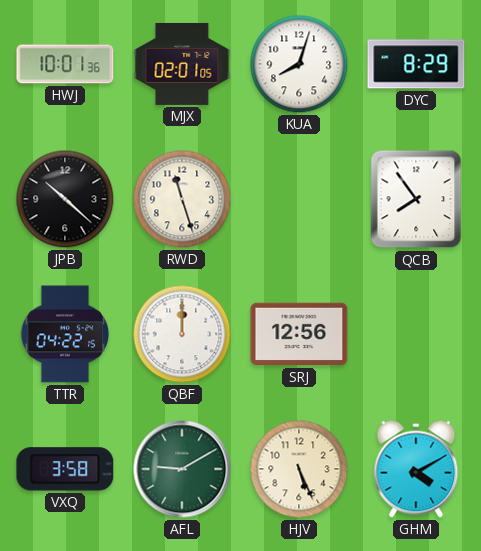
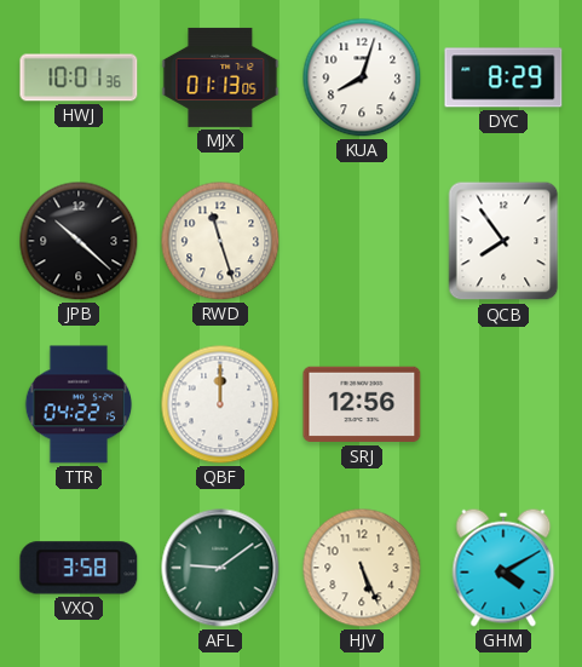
MJX: 02:01 -> 01:13 (220, 77)
AFL: 9:10 -> 9:09 (220, 568)
